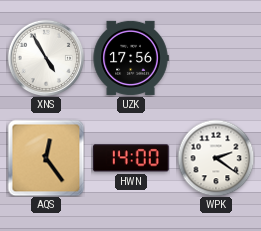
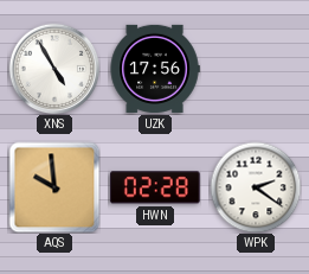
AQS: 12:24 -> 9:59 (54, 187)
HWN: 14:00 -> 02:28 (155, 187)
